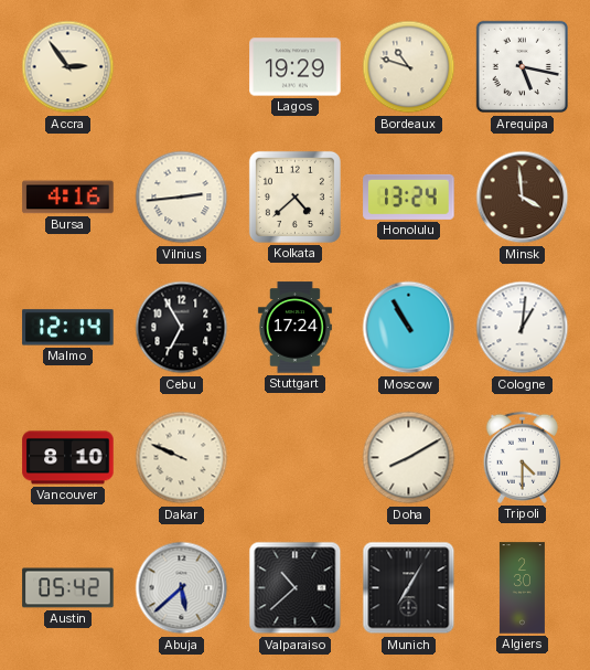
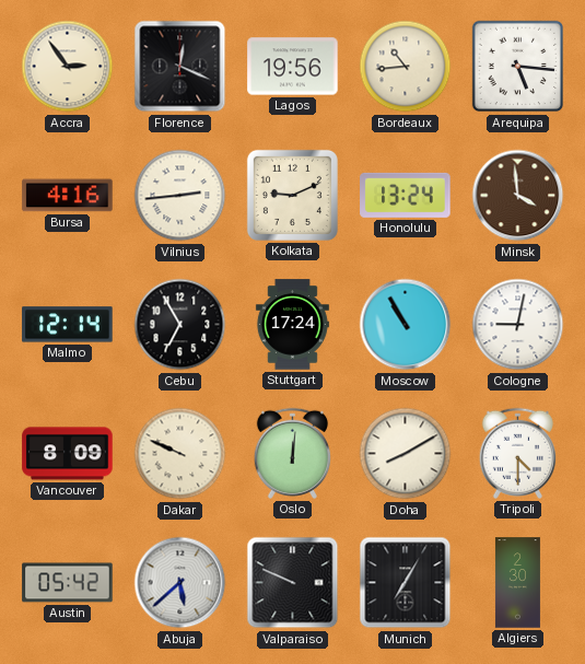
Florence: none -> 12:19 (180, 67)
Lagos: 19:29 -> 19:56 (293, 67)
Bordeaux: 10:48 -> 10:44 (406, 67)
Arequipa: 5:17 -> 5:16 (518, 67)
Kolkata: 4:38 -> 9:11 (292, 195)
Cologne: 1:01 -> 9:02 (518, 325)
Vancouver: 8:10 -> 8:09 (68, 454)
Oslo: none -> 12:01 (292, 453)
Valparaiso: 10:38 -> 9:49 (293, 583)
